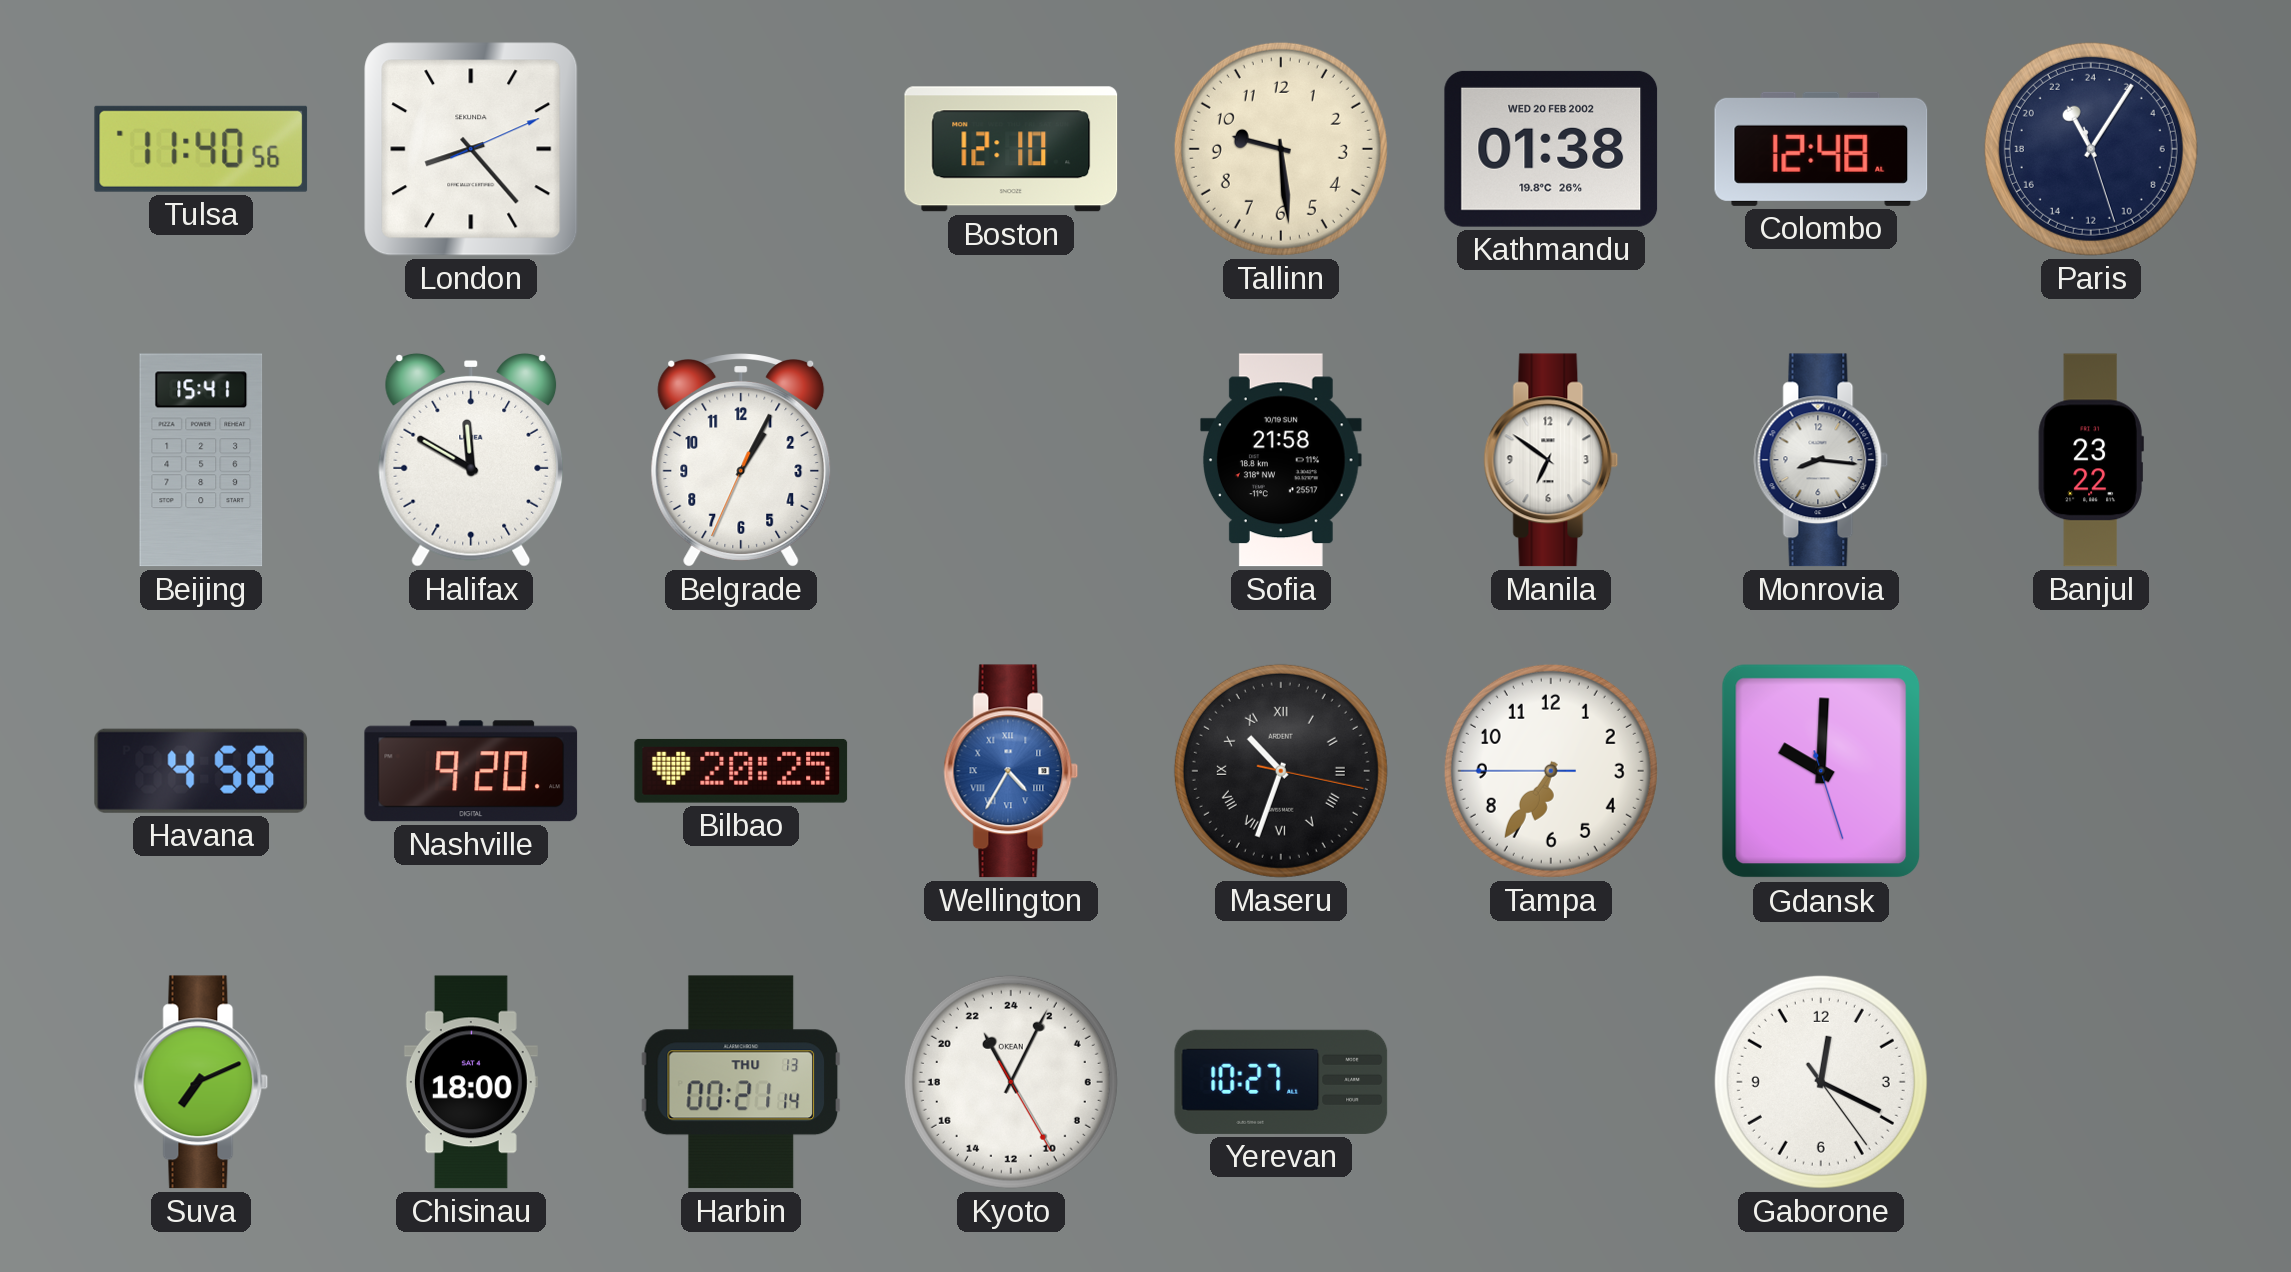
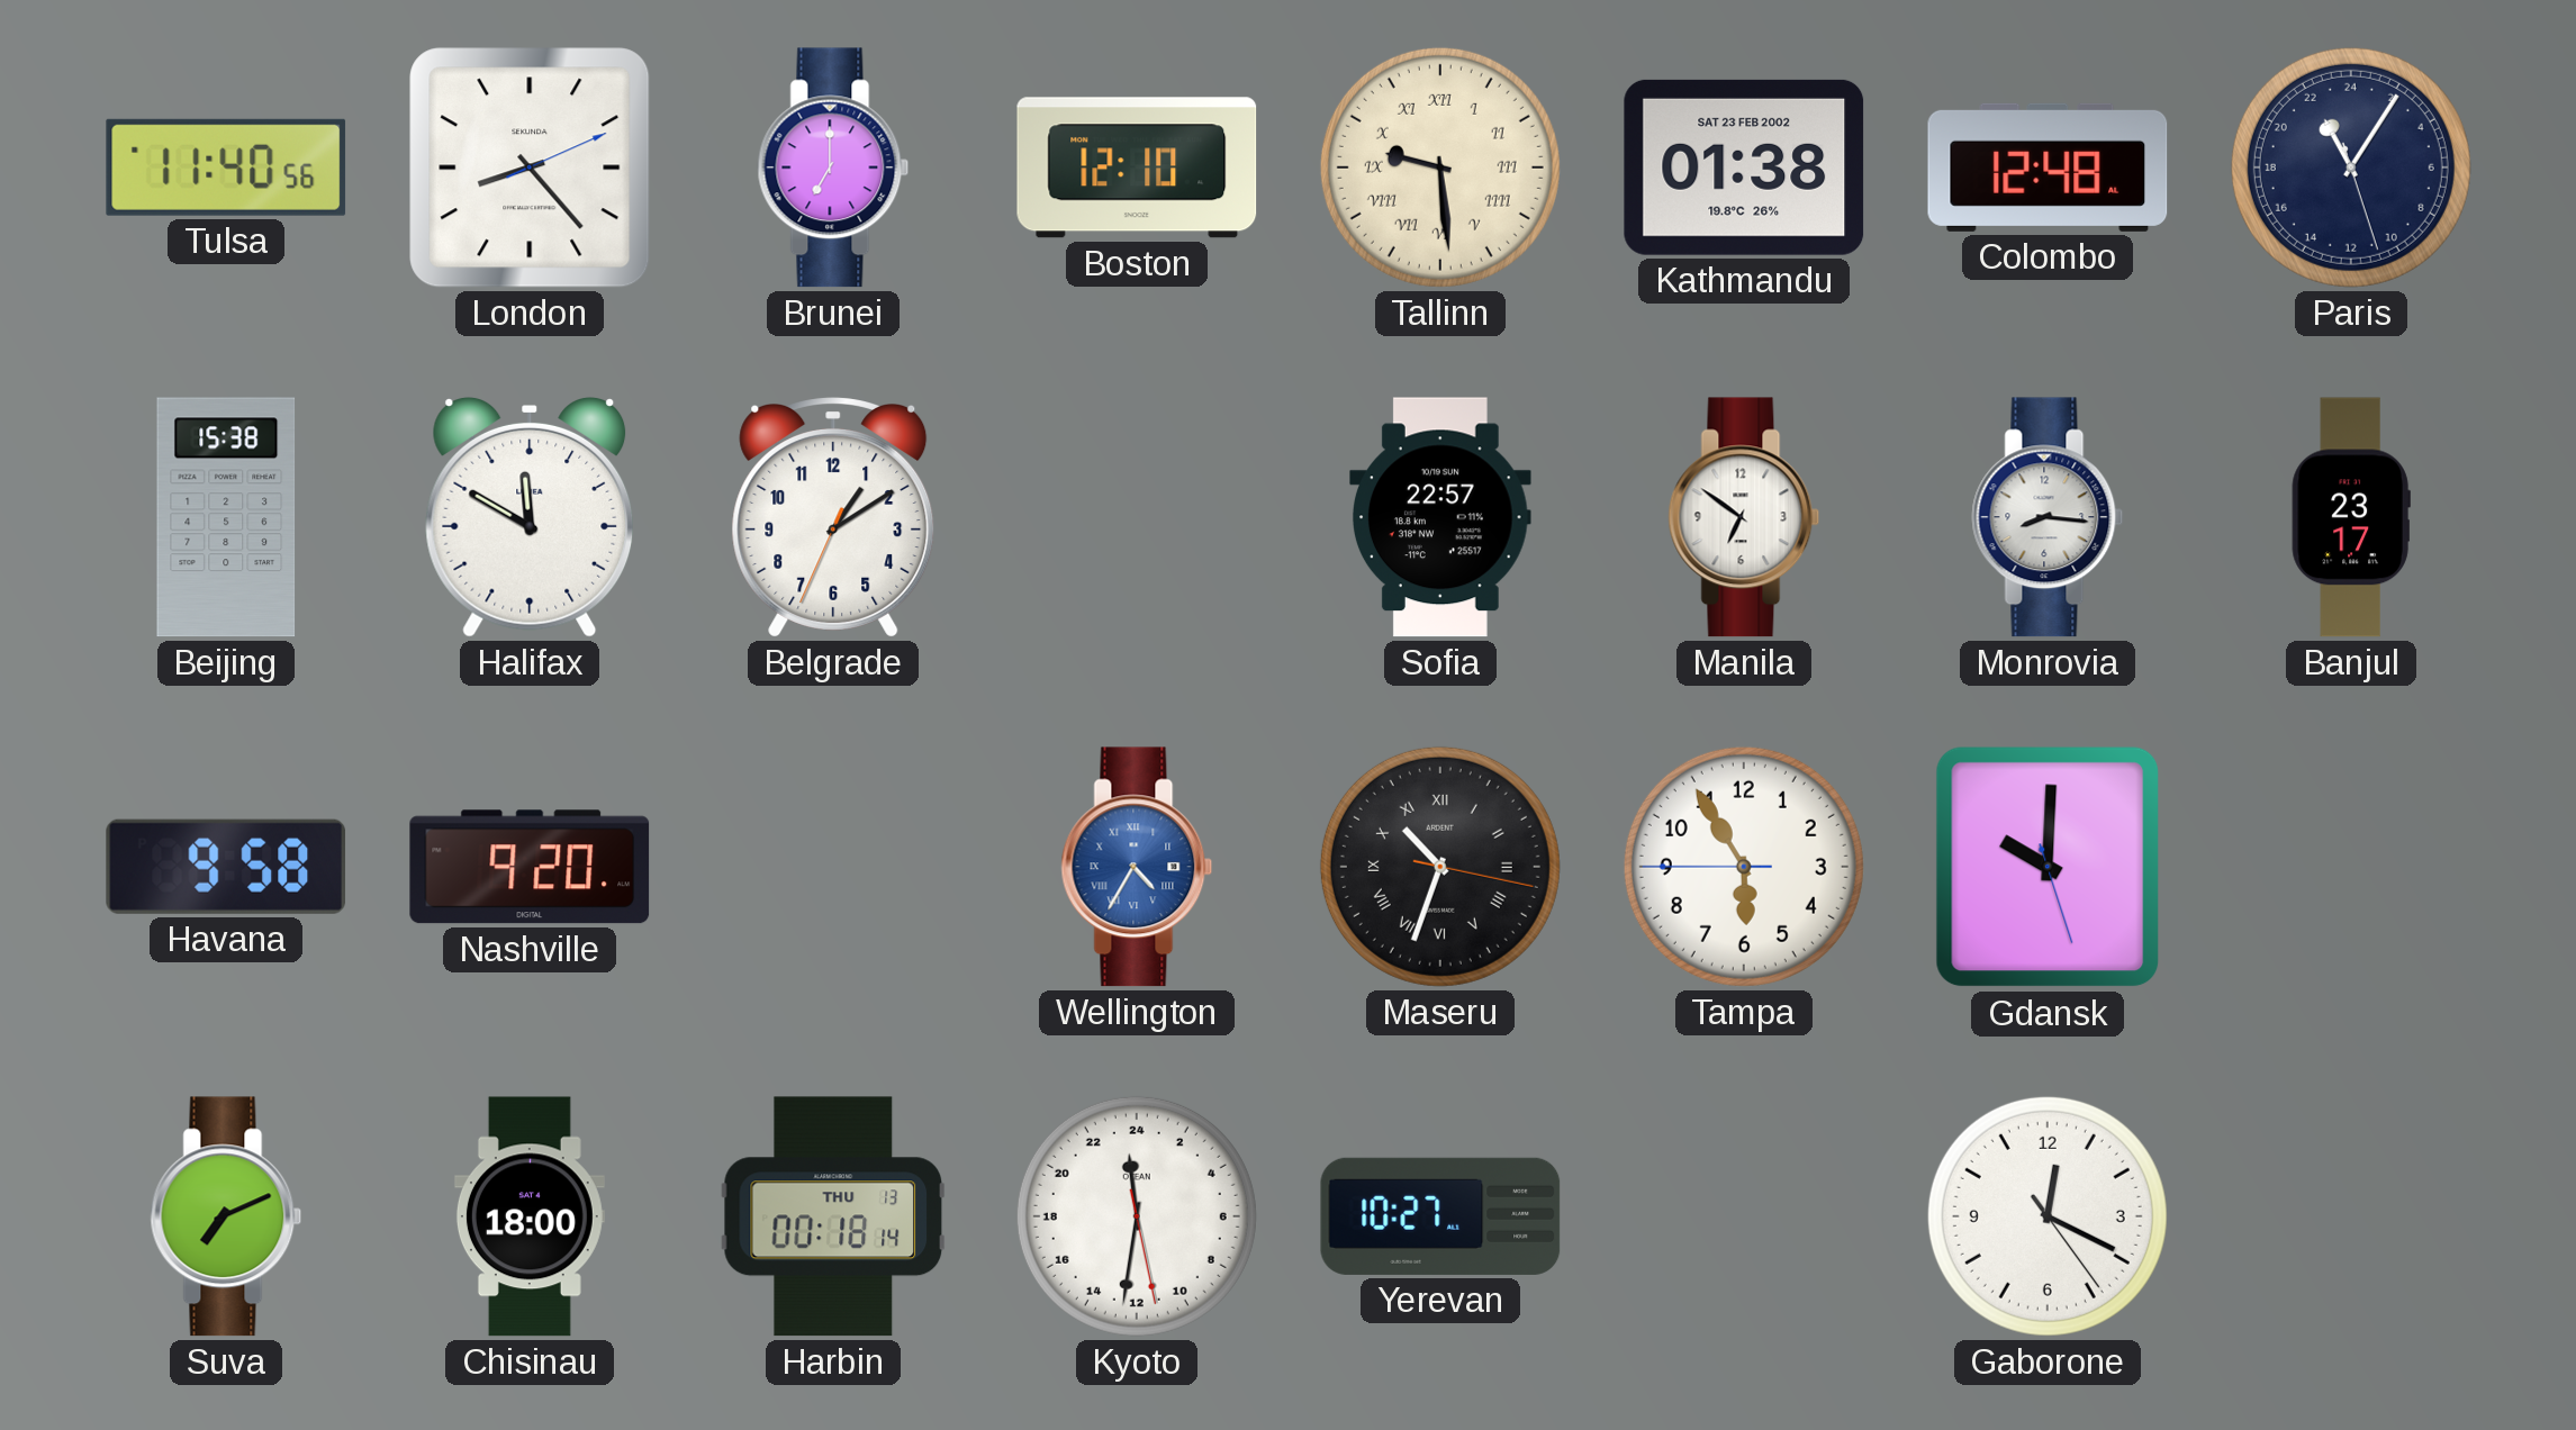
Brunei: none -> 7:00 (833, 168)
Tallinn numerals: Arabic -> Roman (1440, 168)
Kathmandu date: WED 20 FEB 2002 -> SAT 23 FEB 2002 (1744, 168)
Beijing: 15:41 -> 15:38 (226, 517)
Belgrade: 1:04 -> 1:09 (833, 518)
Sofia: 21:58 -> 22:57 (1441, 517)
Banjul: 23:22 -> 23:17 (2351, 517)
Havana: 4:58 -> 9:58 (226, 867)
Bilbao: 20:25 -> none (741, 771)
Tampa: 6:35 -> 5:54 (1744, 867)
Harbin: 00:21 -> 00:18 (833, 1216)
Kyoto: 22:04 -> 23:31 (1137, 1216)
